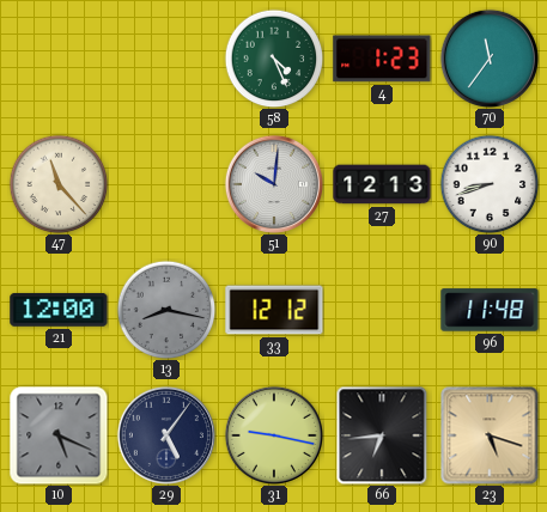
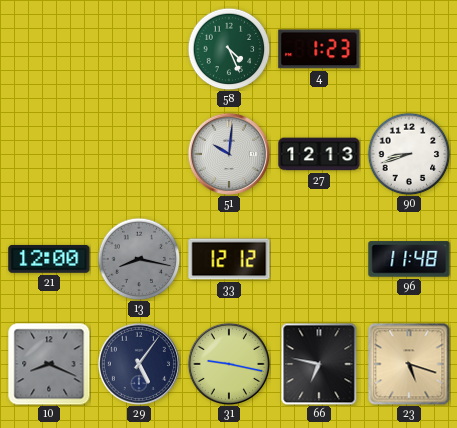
70: 11:36 -> none (490, 59)
47: 11:23 -> none (59, 184)
10: 5:19 -> 8:19 (49, 364)
66: 6:44 -> 6:47 (319, 364)
